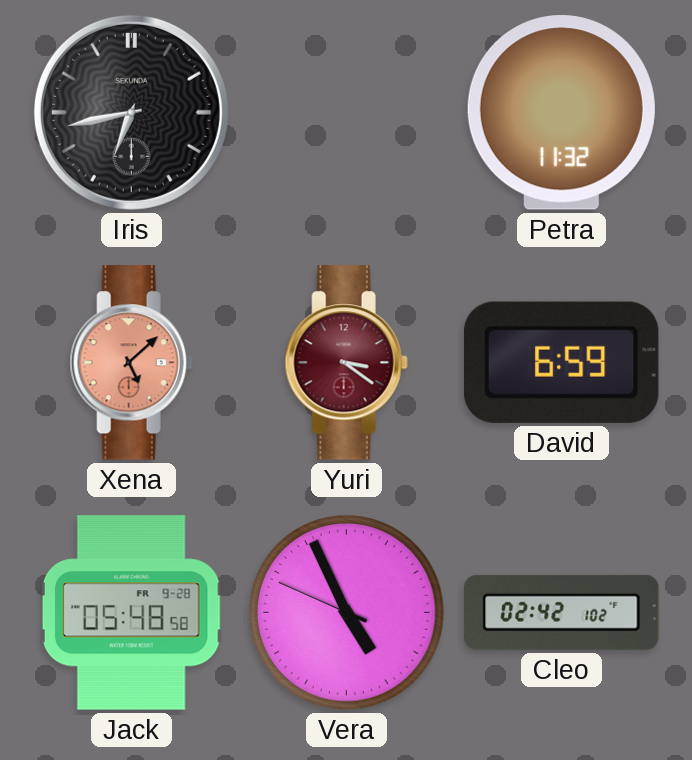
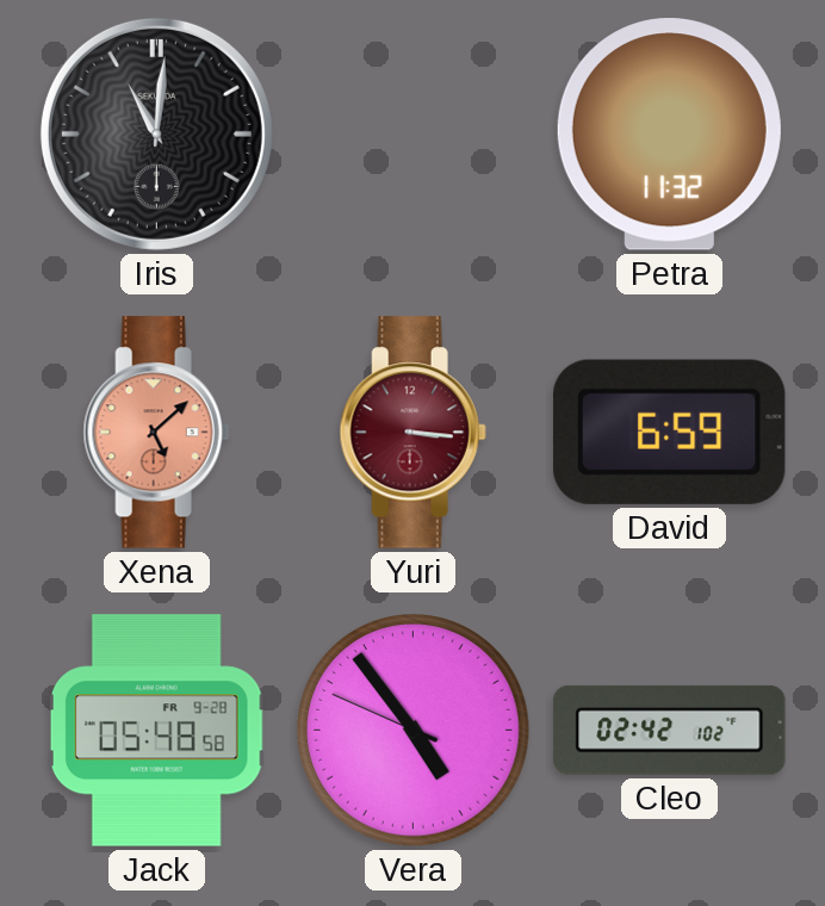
Iris: 6:43 -> 11:01 (156, 134)
Yuri: 3:21 -> 3:16 (412, 433)
Vera: 4:55 -> 4:53 (414, 731)
